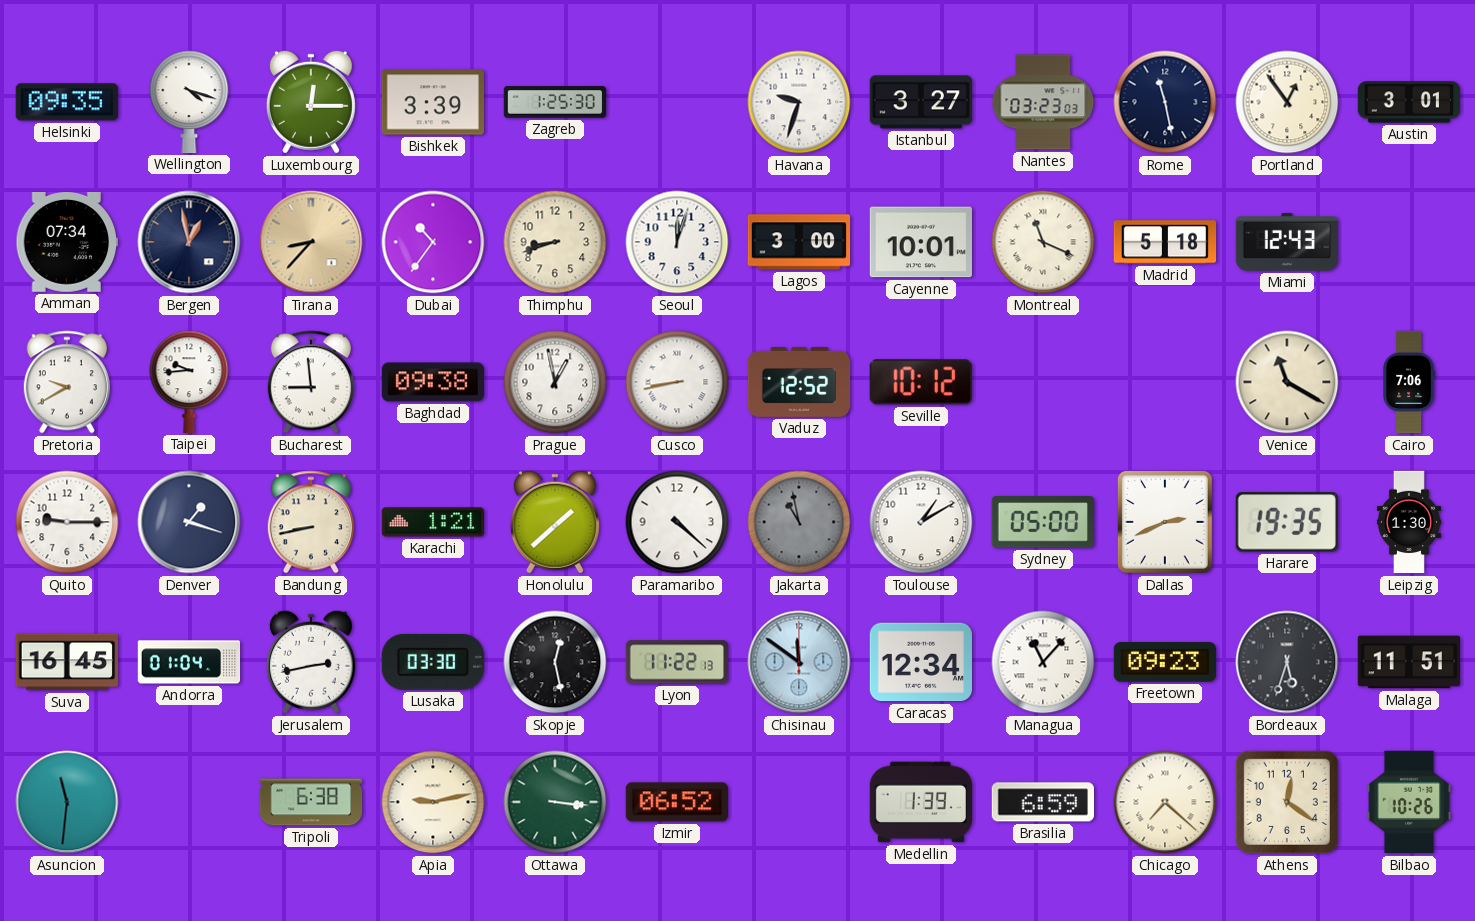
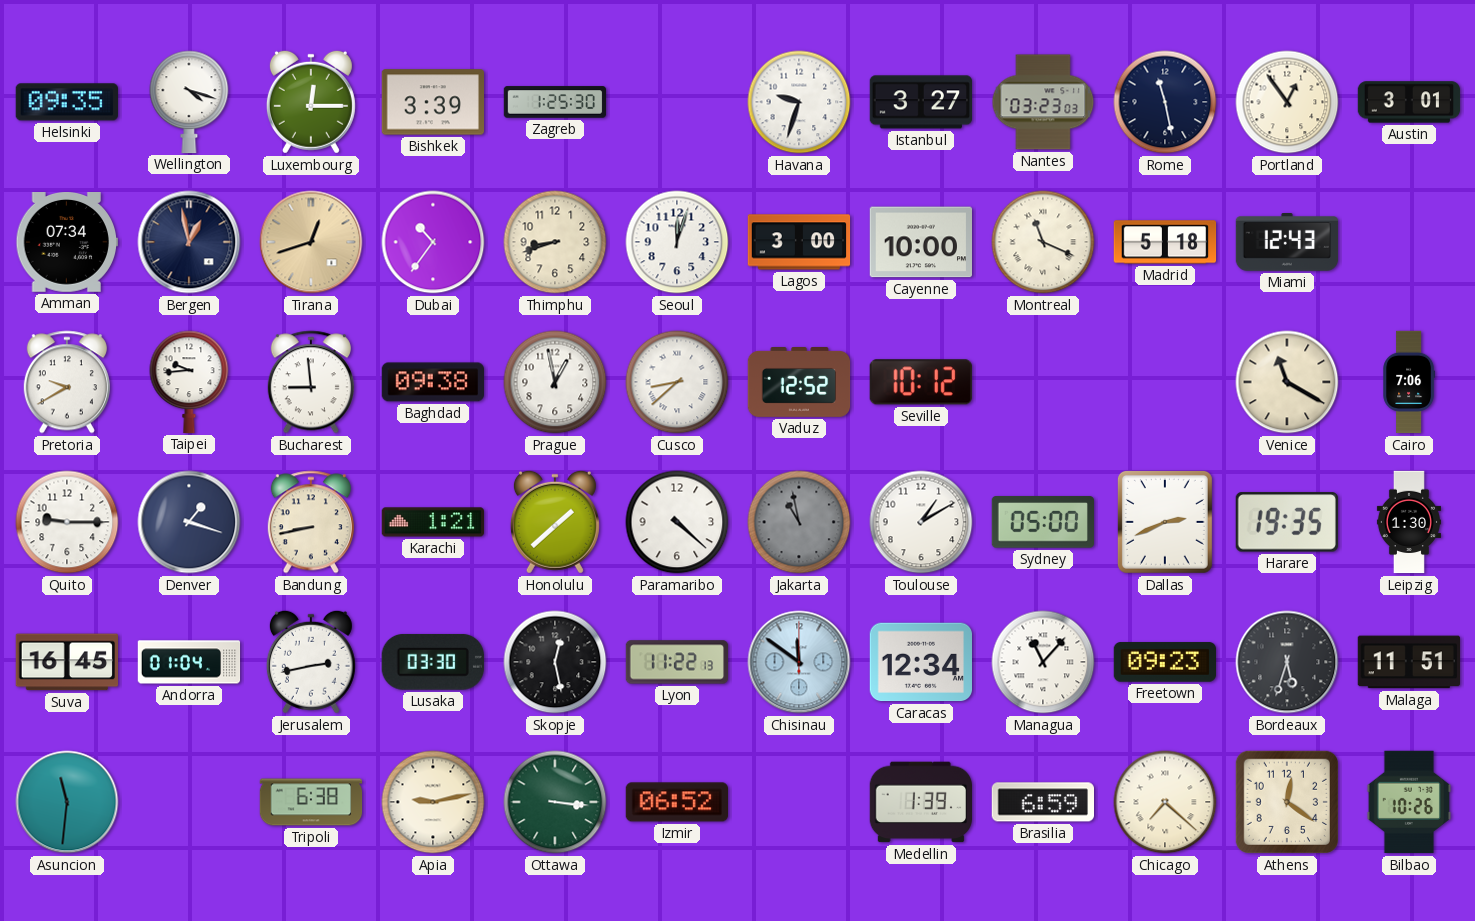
Tirana: 8:37 -> 12:42 (311, 242)
Cayenne: 10:01 -> 10:00 (920, 242)
Cusco: 8:43 -> 8:38 (677, 382)
